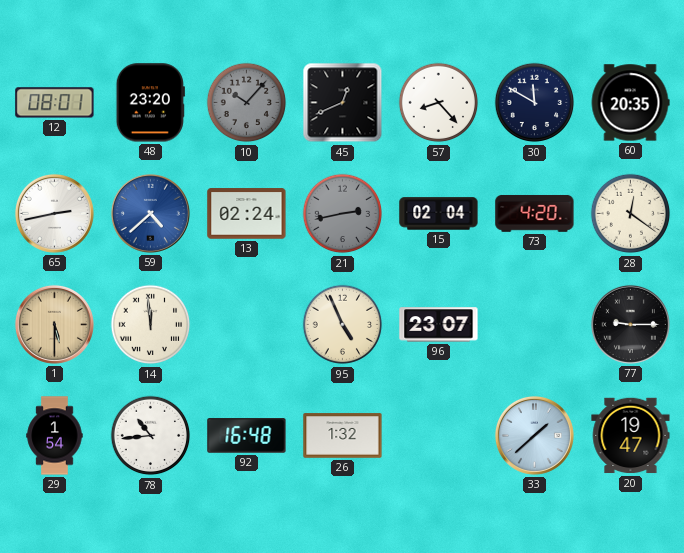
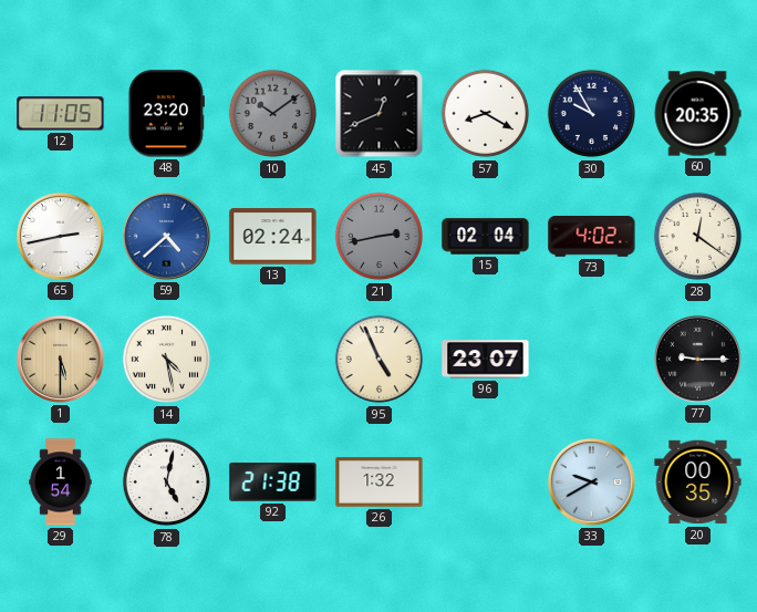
12: 08:01 -> 11:05 (61, 114)
10: 10:07 -> 10:09 (273, 114)
57: 8:23 -> 8:20 (486, 114)
30: 11:50 -> 9:55 (592, 114)
73: 4:20 -> 4:02 (592, 236)
14: 11:59 -> 4:28 (167, 360)
78: 10:44 -> 5:02 (167, 483)
92: 16:48 -> 21:38 (273, 483)
33: 1:38 -> 9:40 (591, 481)
20: 19:47 -> 00:35 (698, 483)
